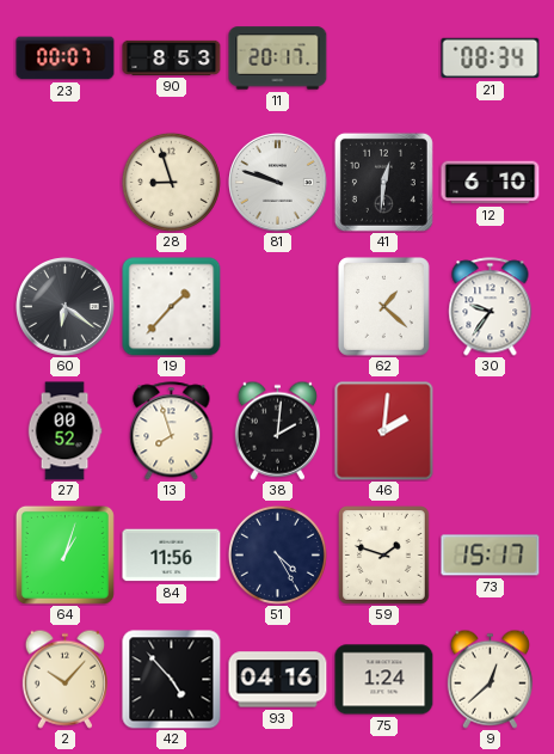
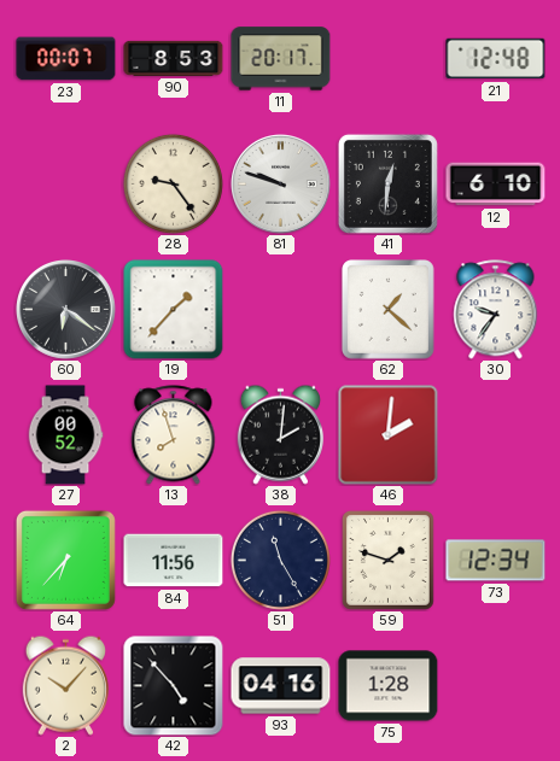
21: 08:34 -> 12:48 (496, 59)
28: 8:57 -> 9:24 (173, 183)
64: 1:03 -> 6:37 (65, 560)
51: 4:25 -> 11:25 (280, 560)
73: 15:17 -> 12:34 (496, 561)
75: 1:24 -> 1:28 (389, 686)
9: 12:38 -> none (490, 679)
